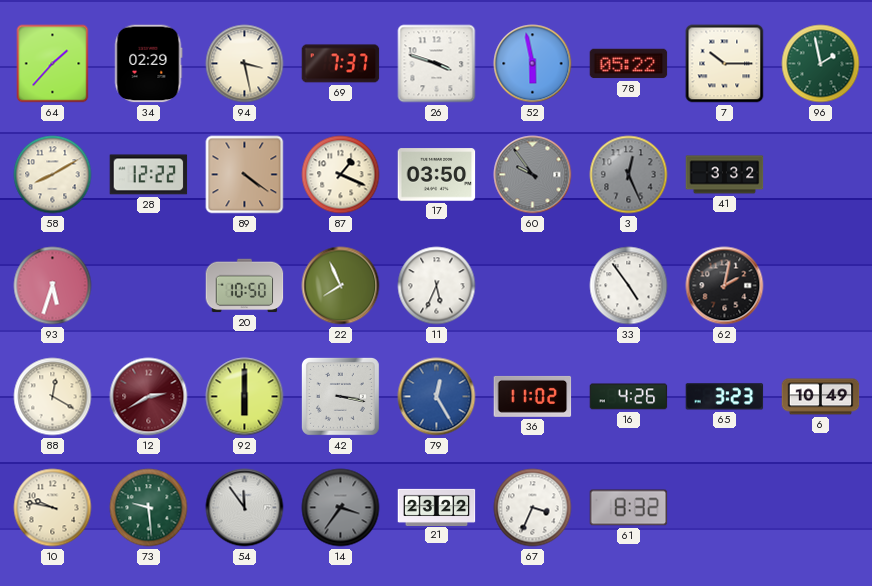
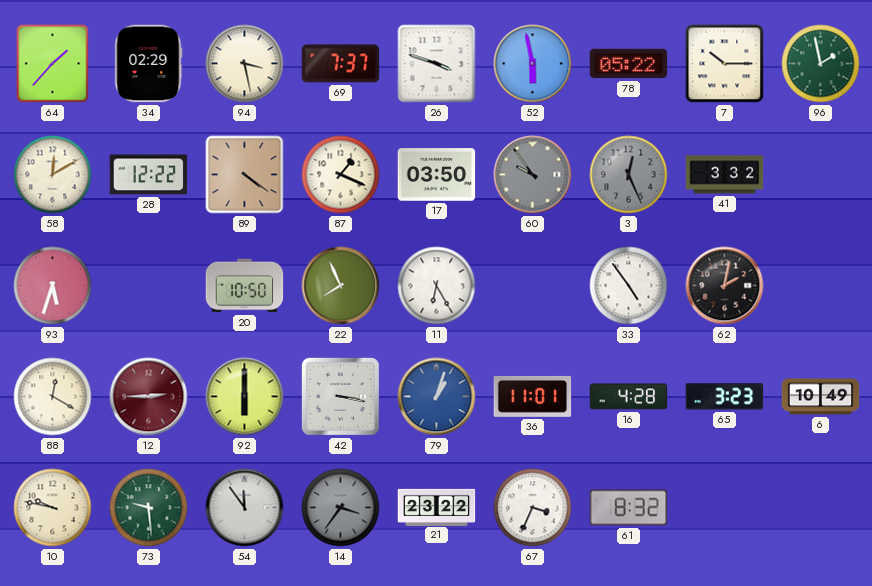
58: 8:10 -> 12:10 (53, 175)
11: 5:34 -> 6:25 (437, 286)
12: 2:40 -> 2:45 (149, 397)
79: 12:25 -> 1:03 (437, 397)
36: 11:02 -> 11:01 (533, 396)
16: 4:26 -> 4:28 (629, 397)
